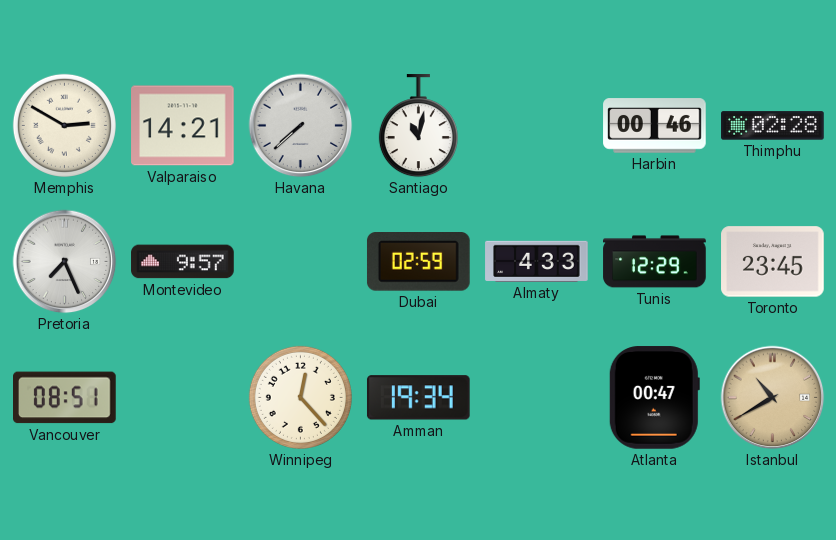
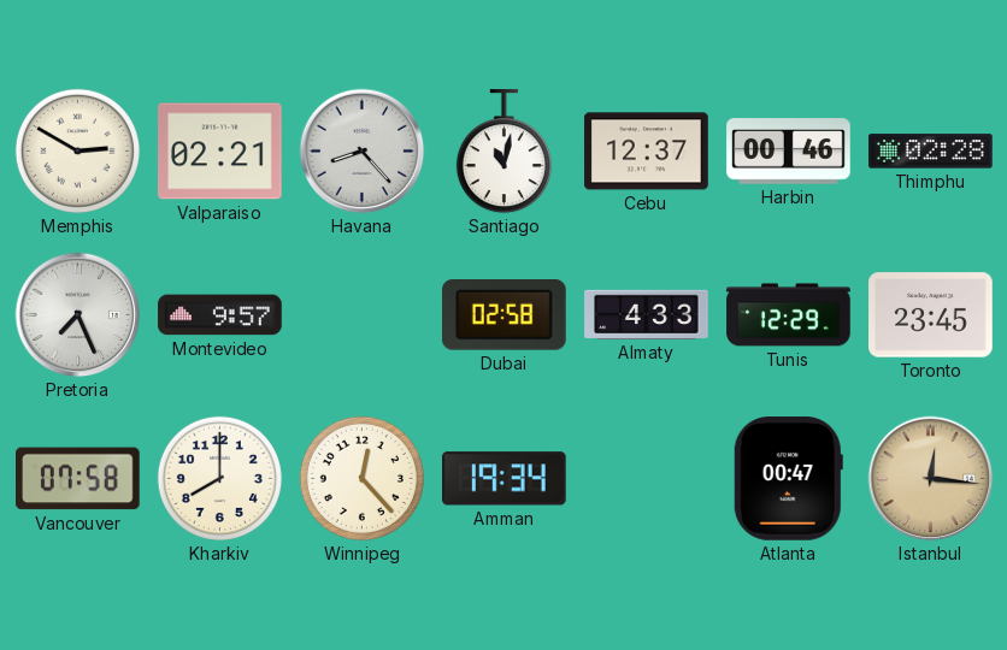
Valparaiso: 14:21 -> 02:21 (220, 152)
Havana: 7:38 -> 8:23 (363, 152)
Cebu: none -> 12:37 (647, 152)
Dubai: 02:59 -> 02:58 (503, 315)
Vancouver: 08:51 -> 07:58 (78, 479)
Kharkiv: none -> 8:00 (219, 478)
Istanbul: 10:40 -> 12:16 (931, 479)
